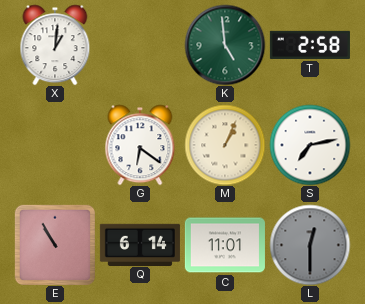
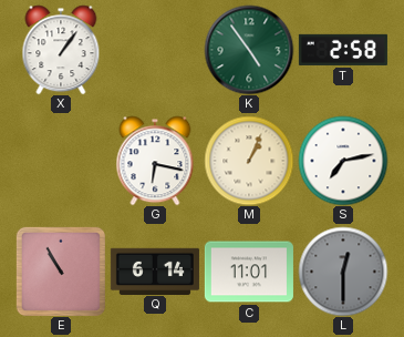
X: 1:01 -> 1:06 (61, 50)
K: 4:59 -> 4:54 (249, 50)
G: 6:21 -> 6:17 (155, 161)
